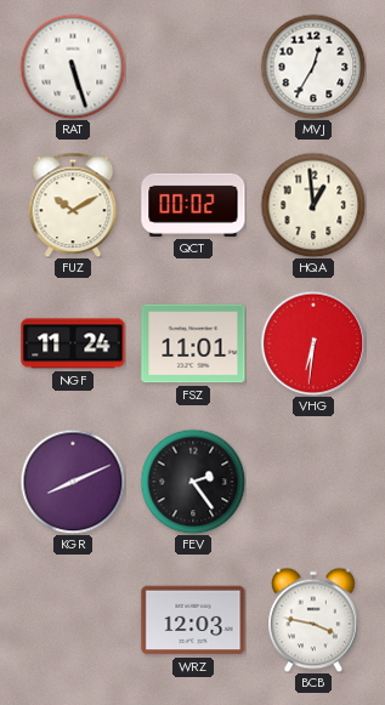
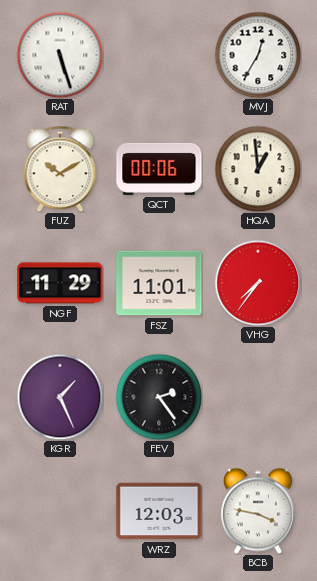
QCT: 00:02 -> 00:06 (159, 169)
NGF: 11:24 -> 11:29 (60, 283)
VHG: 6:31 -> 7:36 (258, 283)
KGR: 8:11 -> 1:26 (60, 397)
